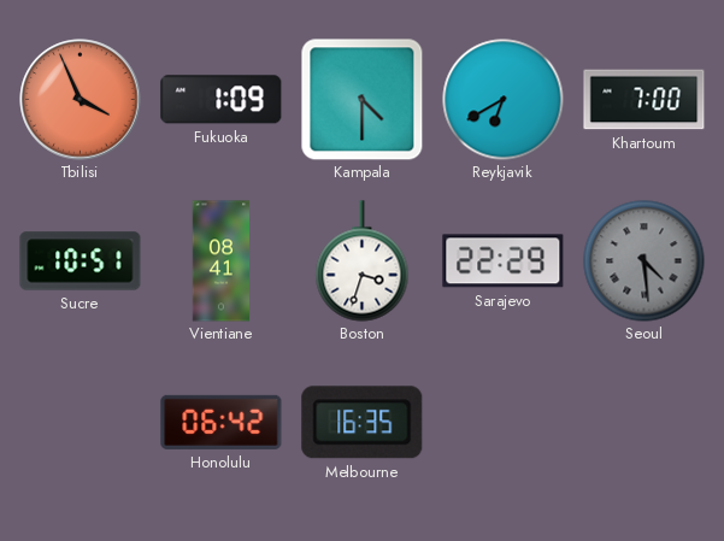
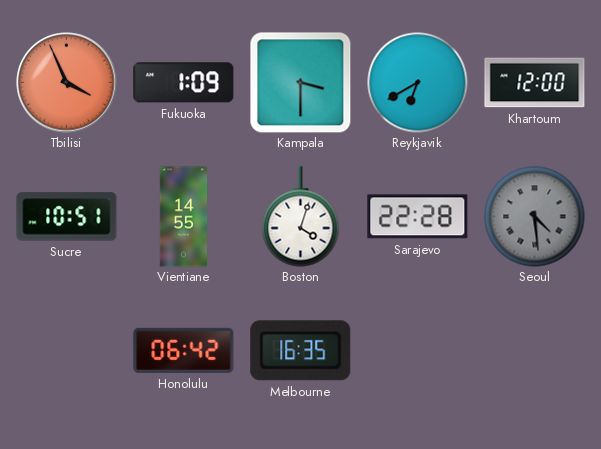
Kampala: 4:30 -> 3:30 (300, 82)
Khartoum: 7:00 -> 12:00 (535, 83)
Vientiane: 08:41 -> 14:55 (184, 217)
Boston: 3:33 -> 4:03 (301, 217)
Sarajevo: 22:29 -> 22:28 (418, 217)
